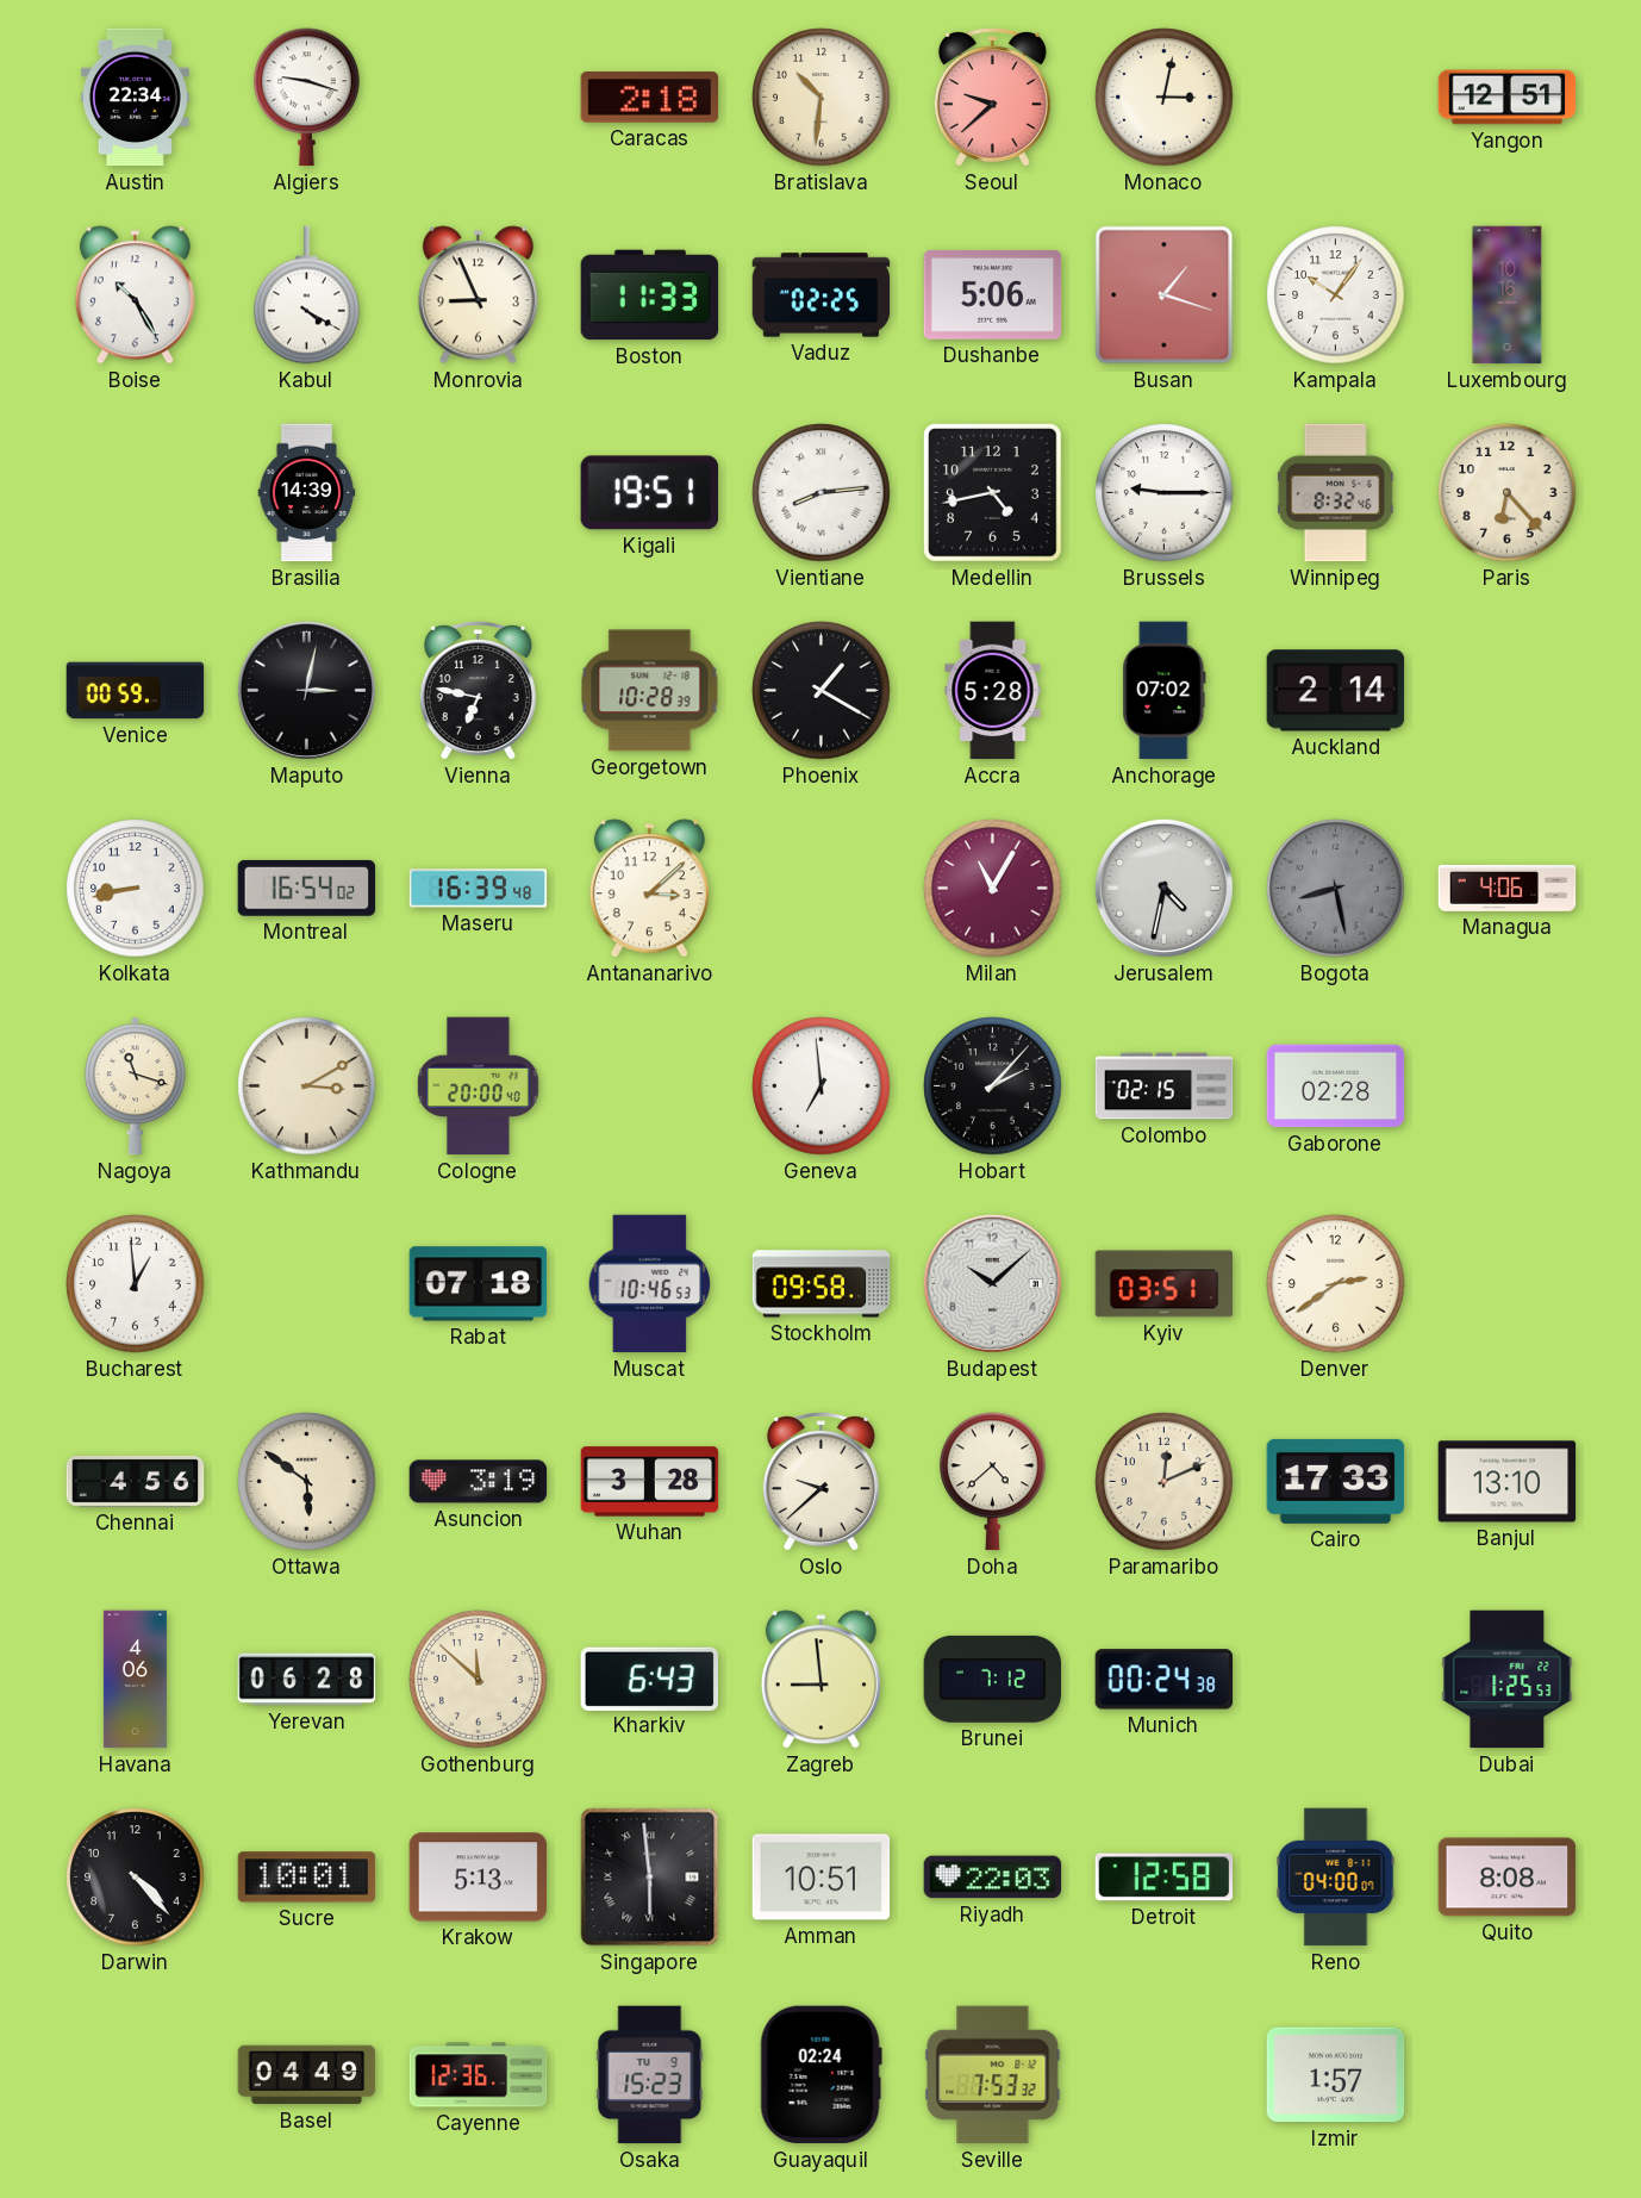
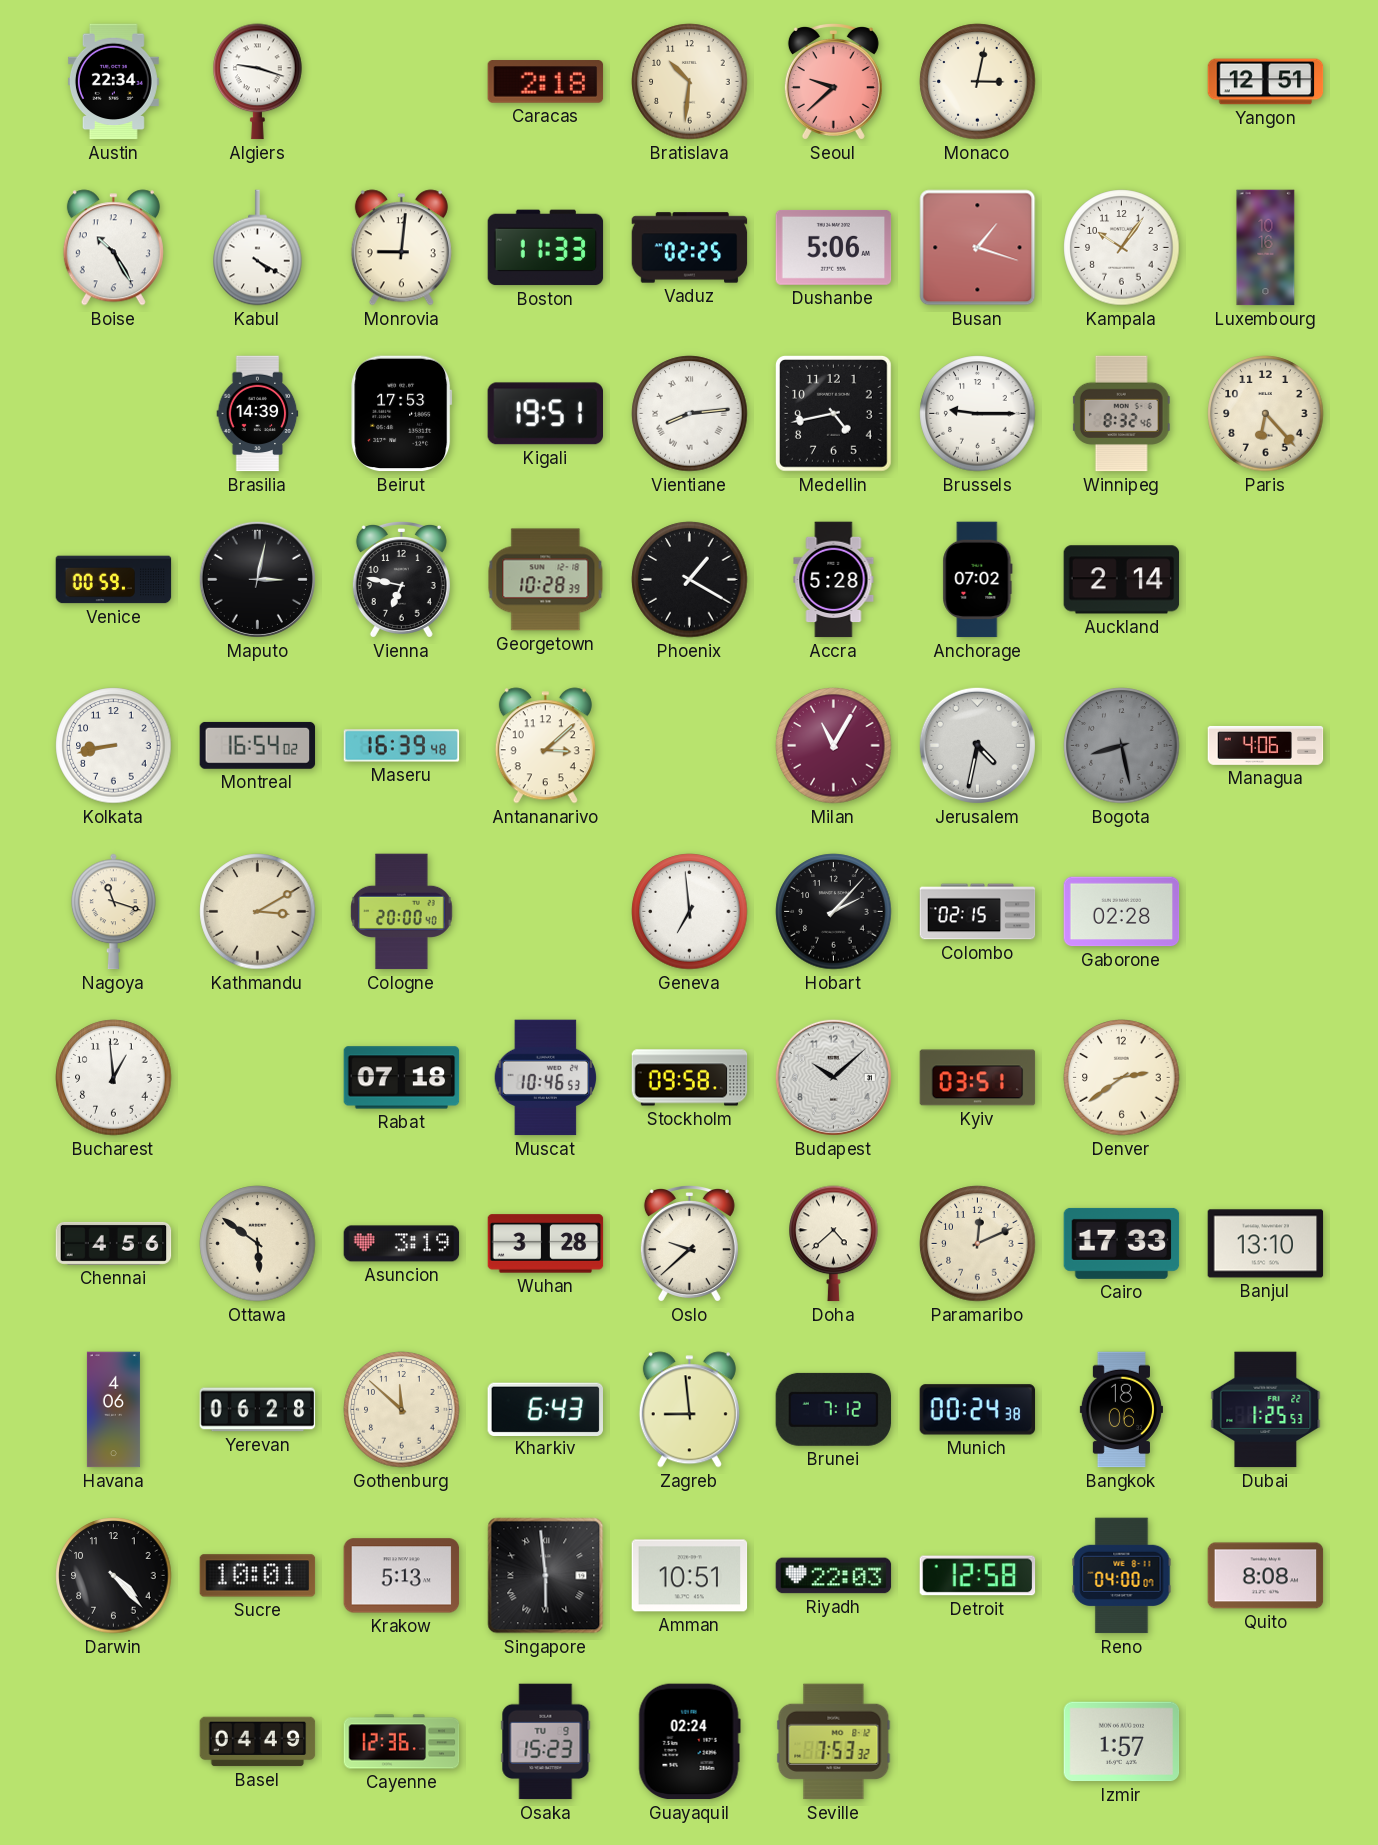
Monrovia: 8:56 -> 9:01 (401, 248)
Beirut: none -> 17:53 (402, 414)
Bangkok: none -> 18:06 (1121, 1410)
